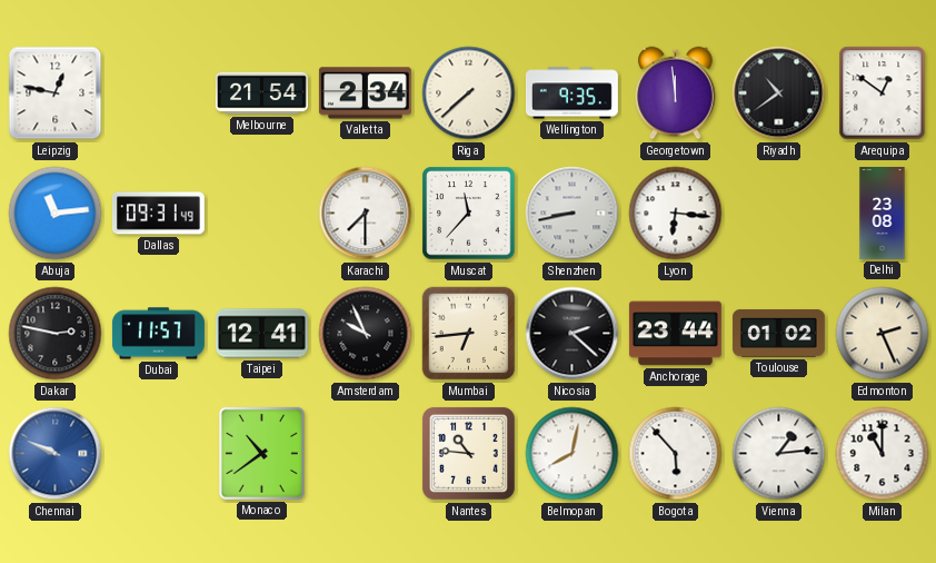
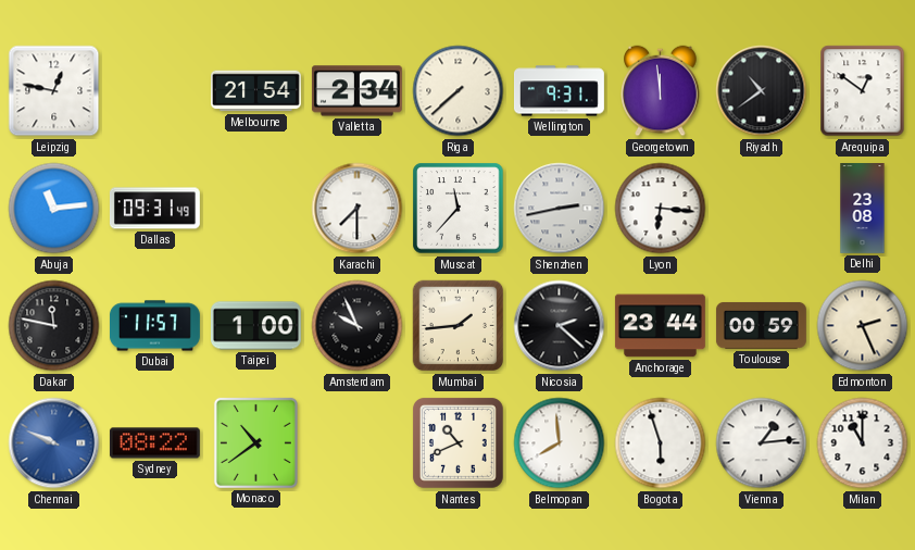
Wellington: 9:35 -> 9:31 (559, 91)
Shenzhen: 8:43 -> 2:43 (560, 209)
Dakar: 2:47 -> 11:47 (54, 326)
Taipei: 12:41 -> 1:00 (255, 326)
Mumbai: 6:44 -> 1:44 (459, 326)
Toulouse: 01:02 -> 00:59 (761, 325)
Sydney: none -> 08:22 (154, 443)
Nantes: 10:46 -> 10:41 (457, 442)
Belmopan: 8:02 -> 7:59 (560, 443)
Bogota: 5:53 -> 5:57 (661, 443)
